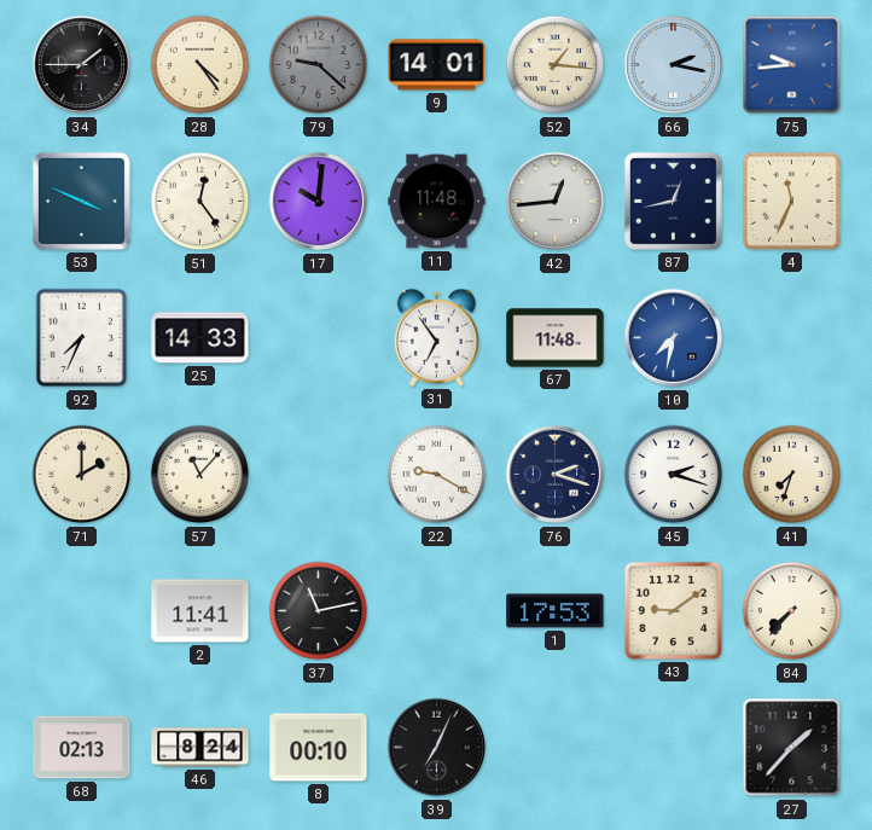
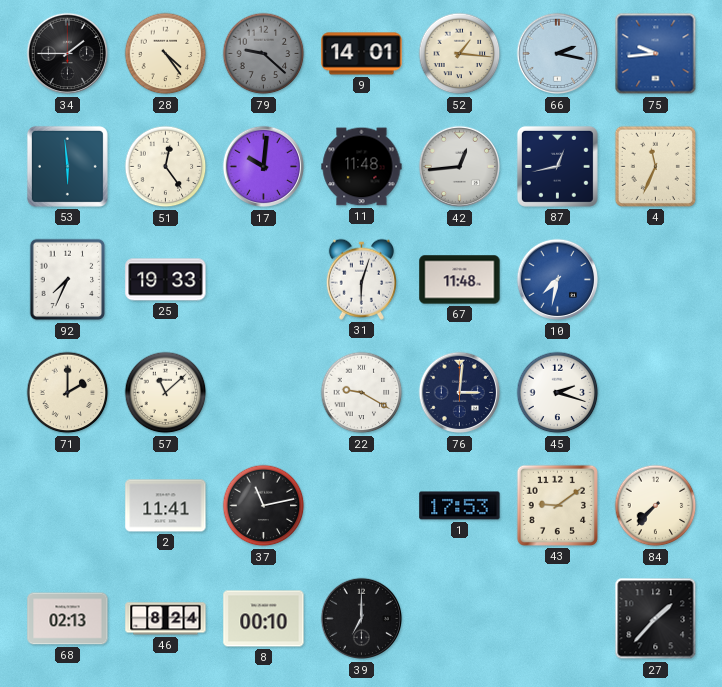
53: 3:49 -> 5:59 (67, 166)
25: 14:33 -> 19:33 (166, 280)
31: 6:54 -> 6:03 (361, 279)
57: 11:07 -> 11:08 (166, 393)
76: 2:18 -> 3:01 (460, 393)
41: 7:33 -> none (792, 475)
39: 7:04 -> 7:00 (362, 619)
